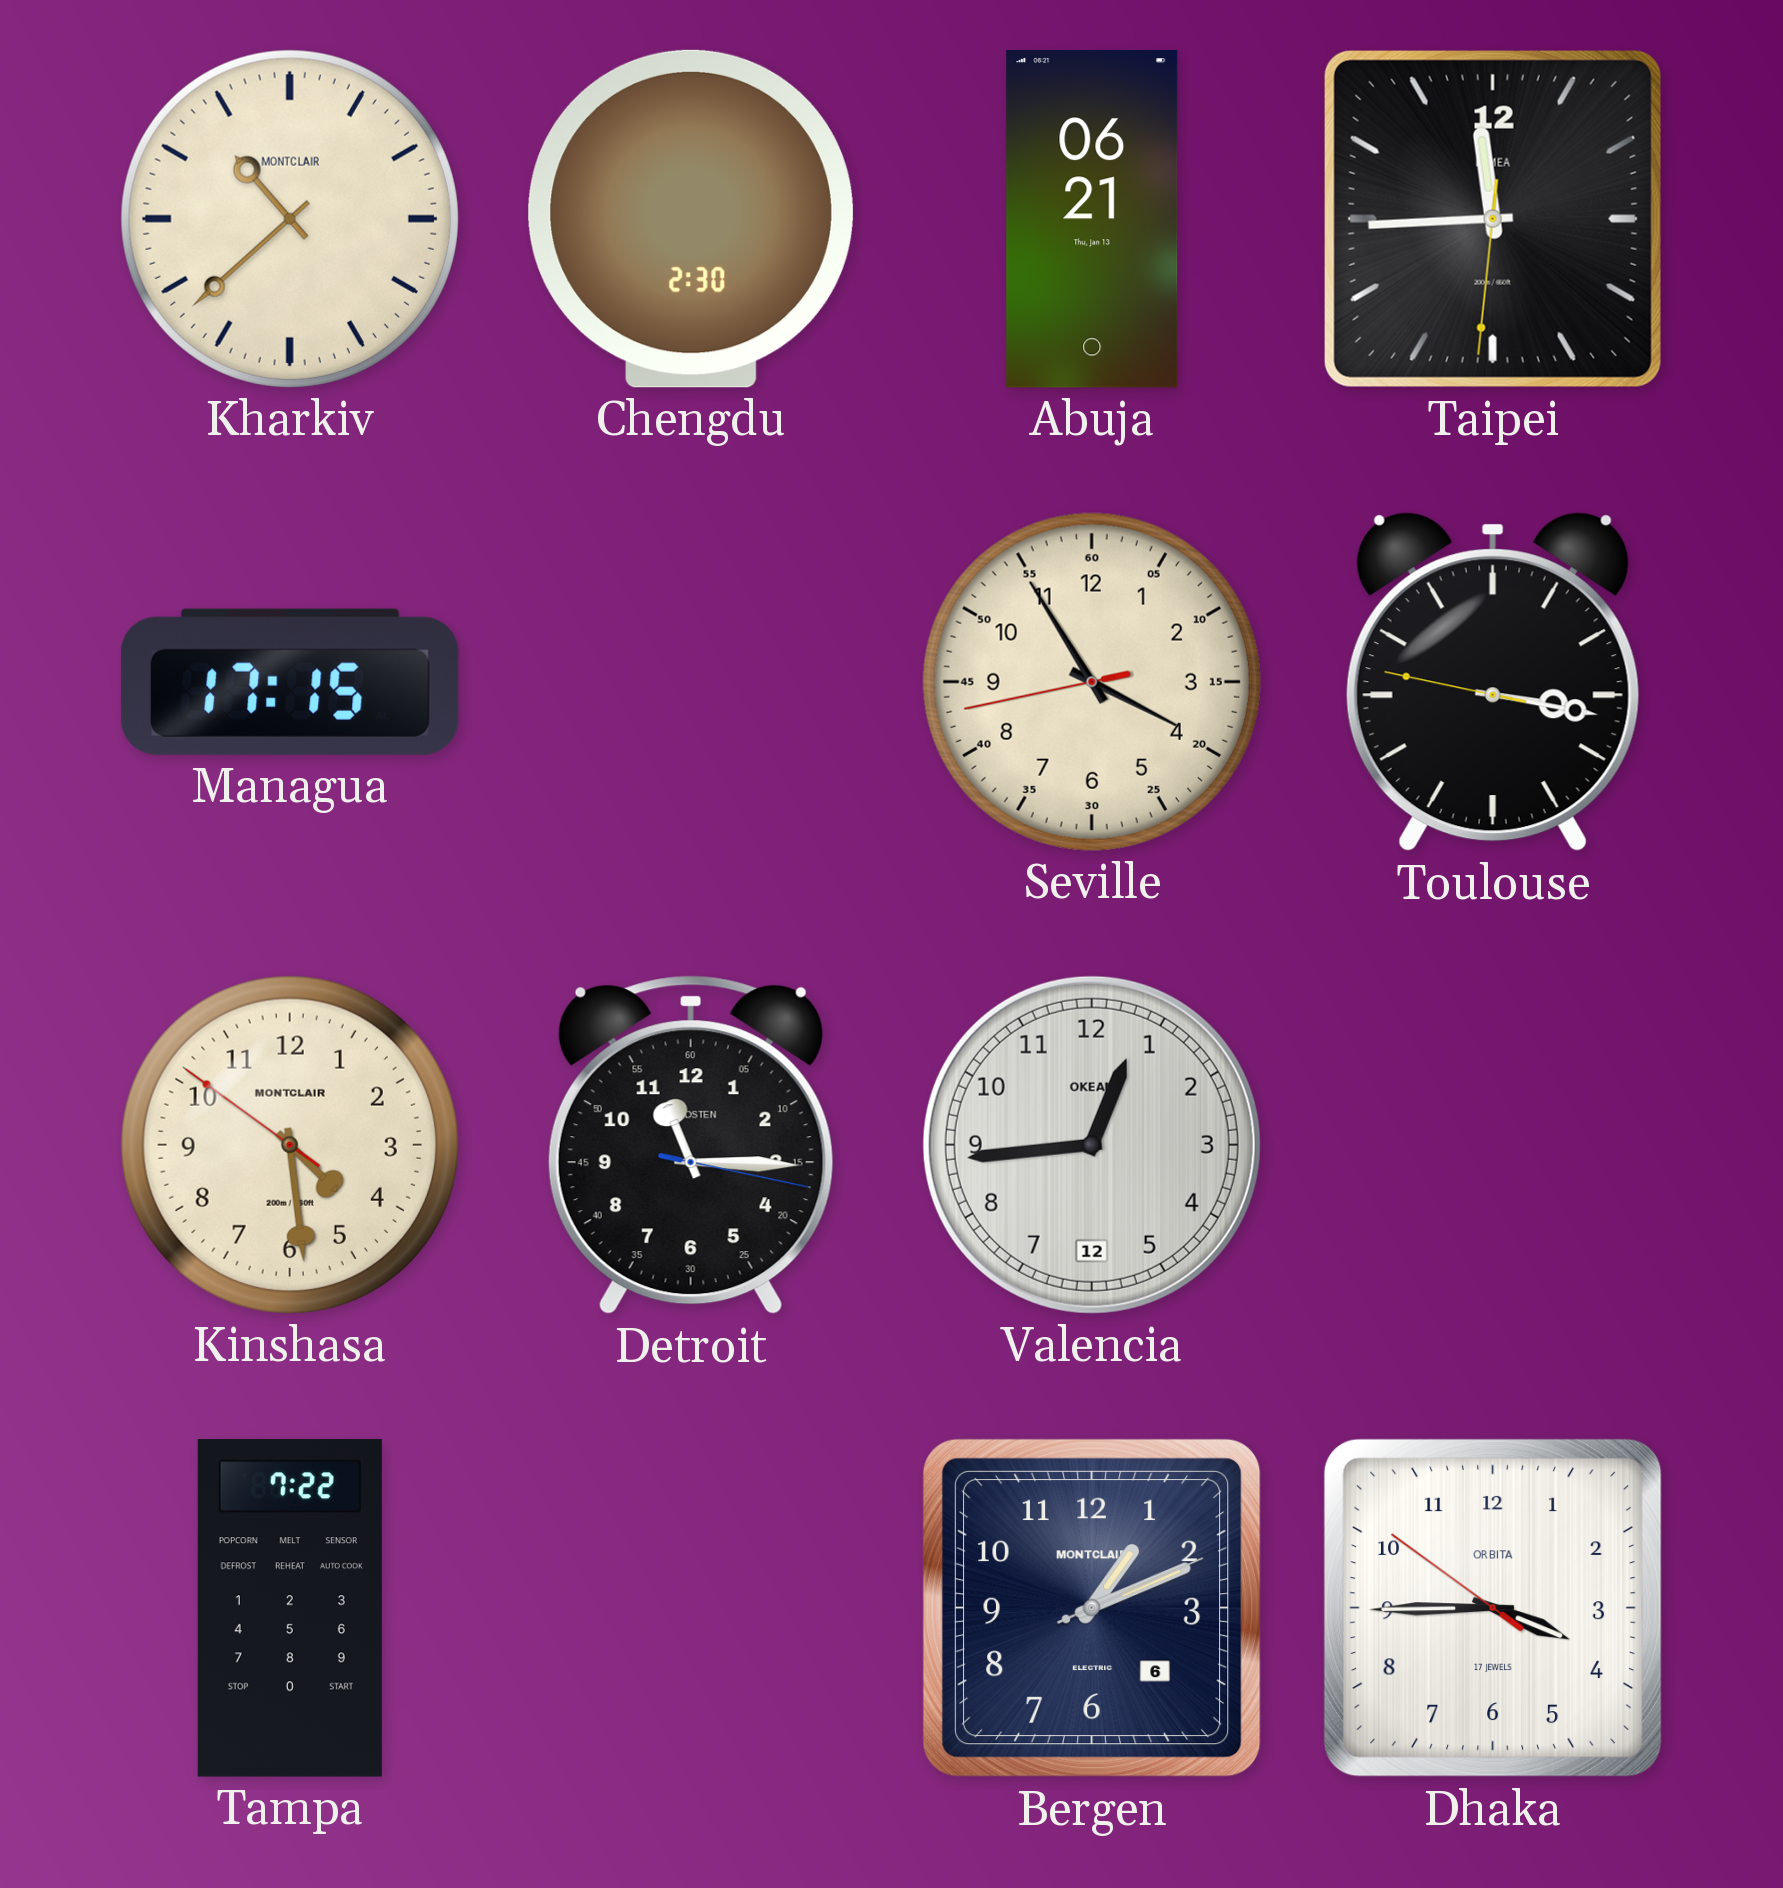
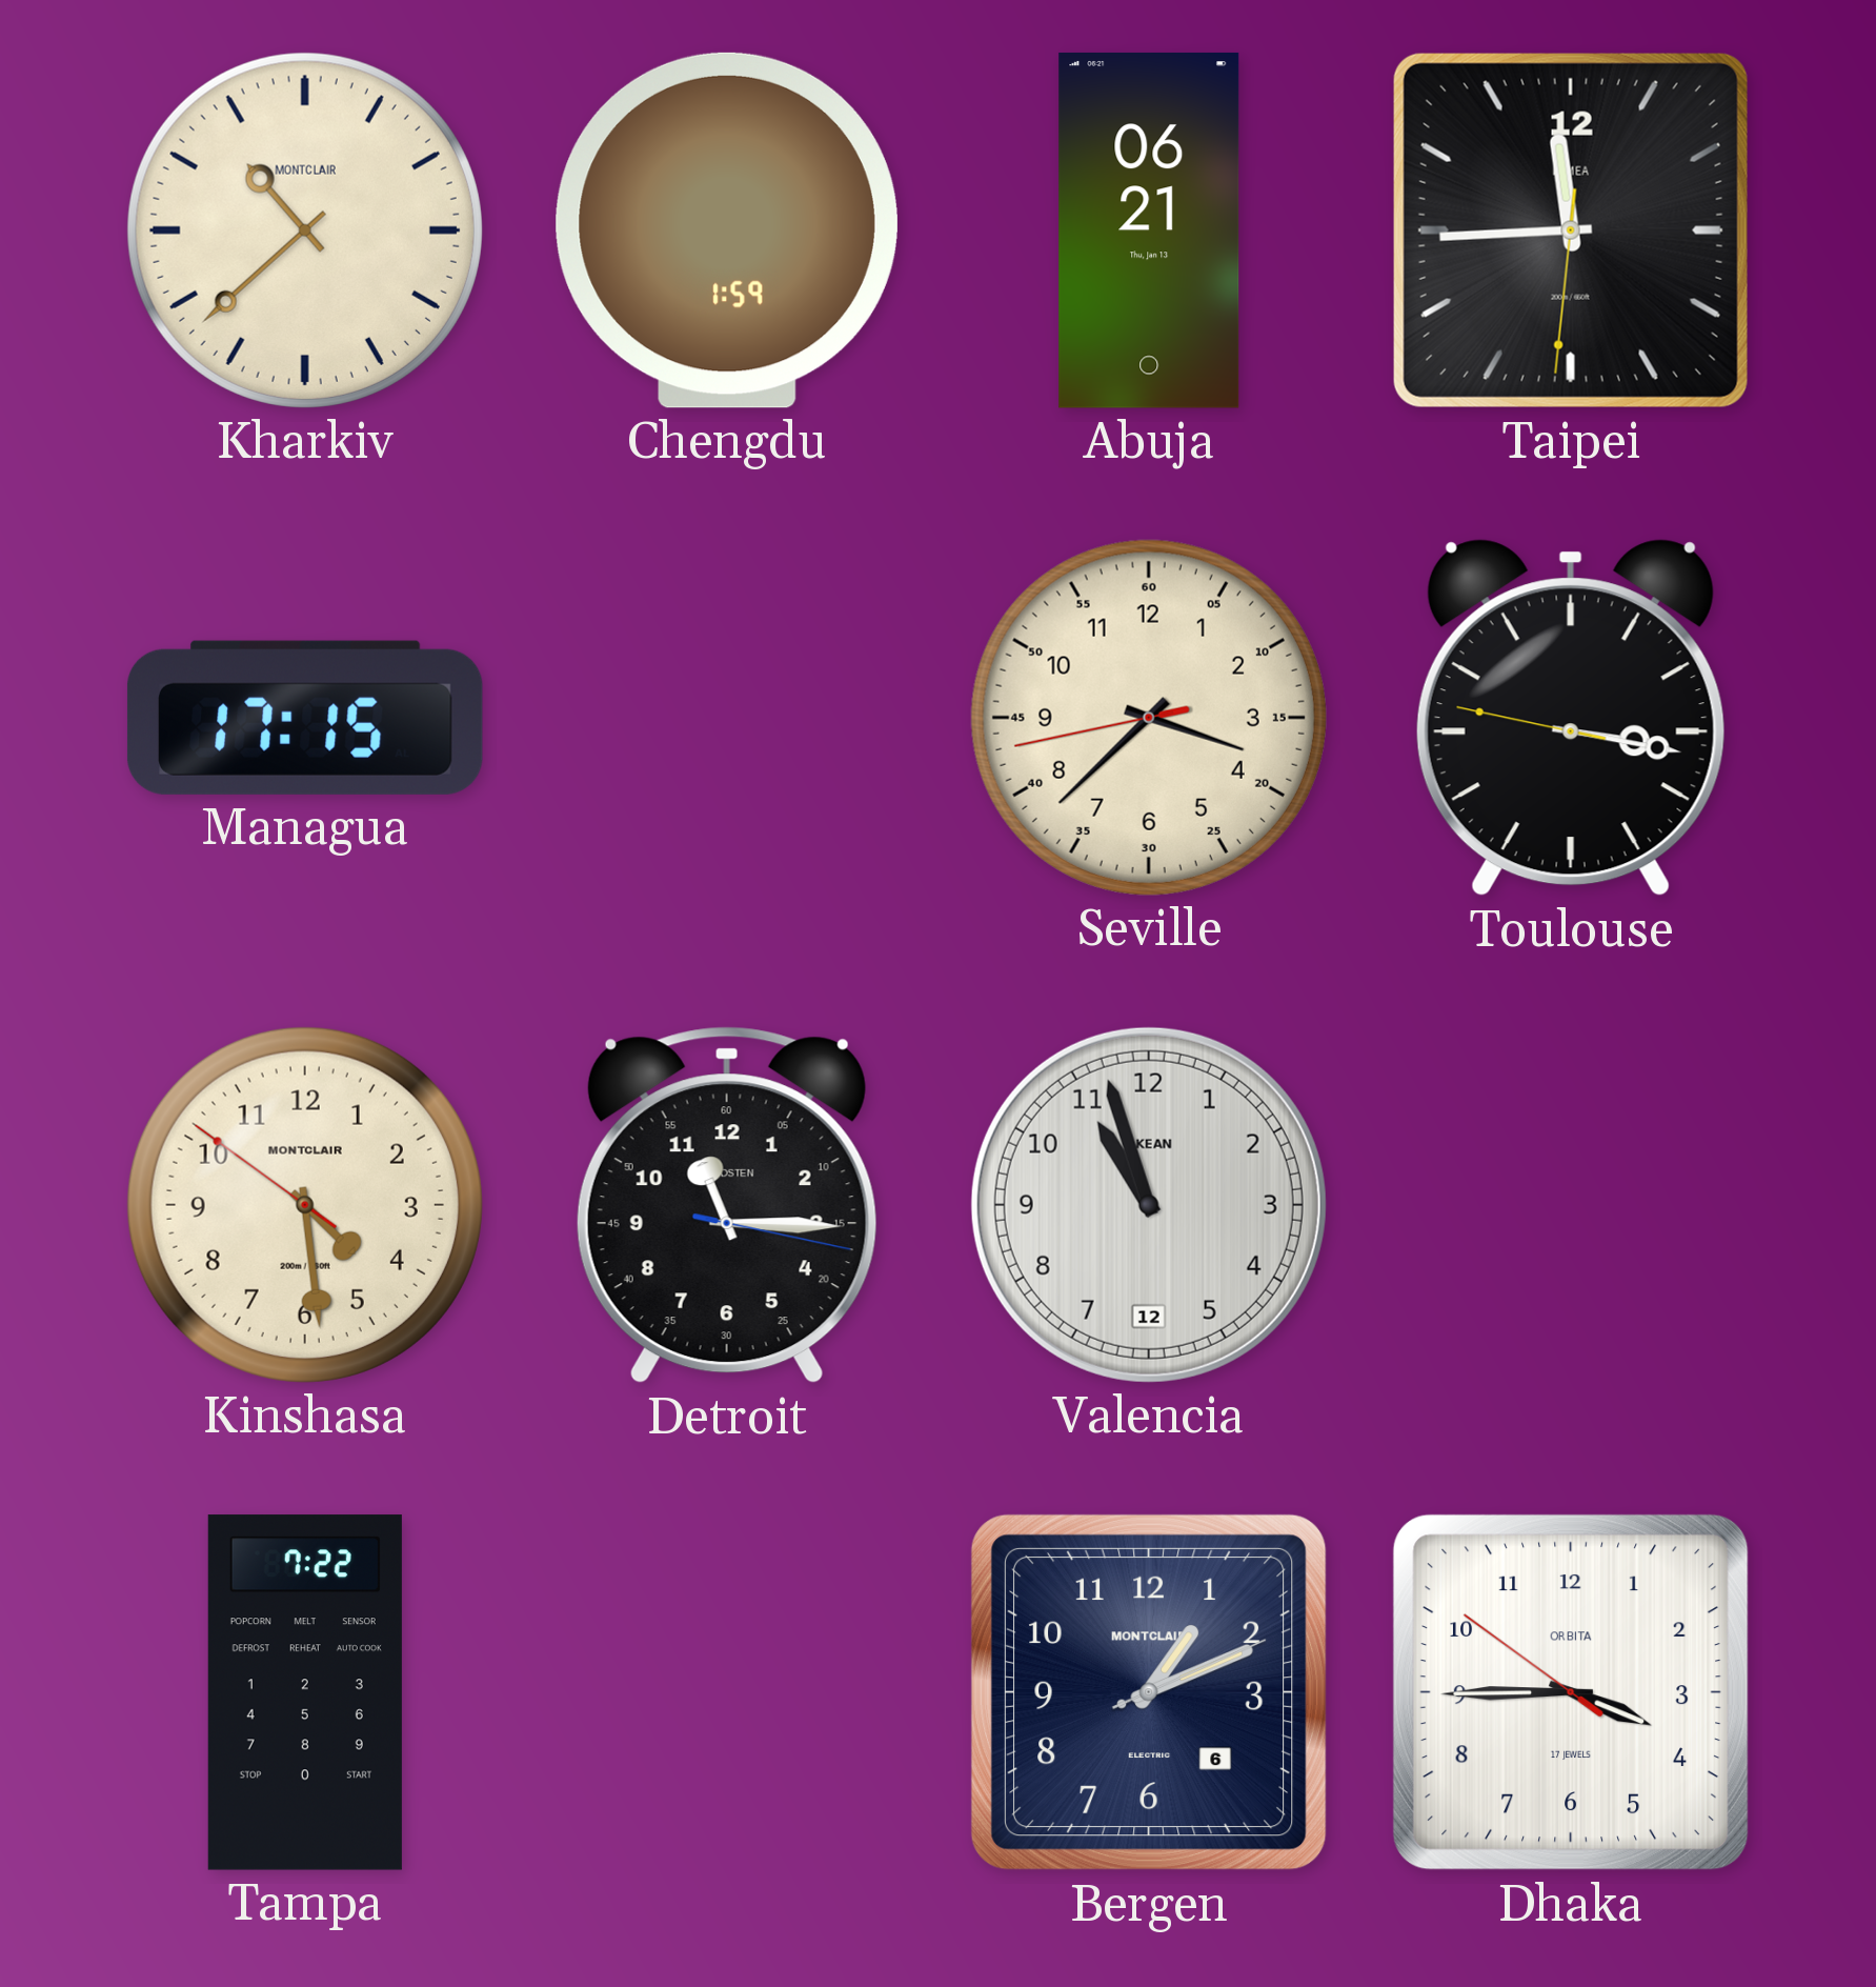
Chengdu: 2:30 -> 1:59 (727, 230)
Seville: 3:54 -> 3:37 (1149, 718)
Valencia: 12:44 -> 10:57 (1149, 1205)
